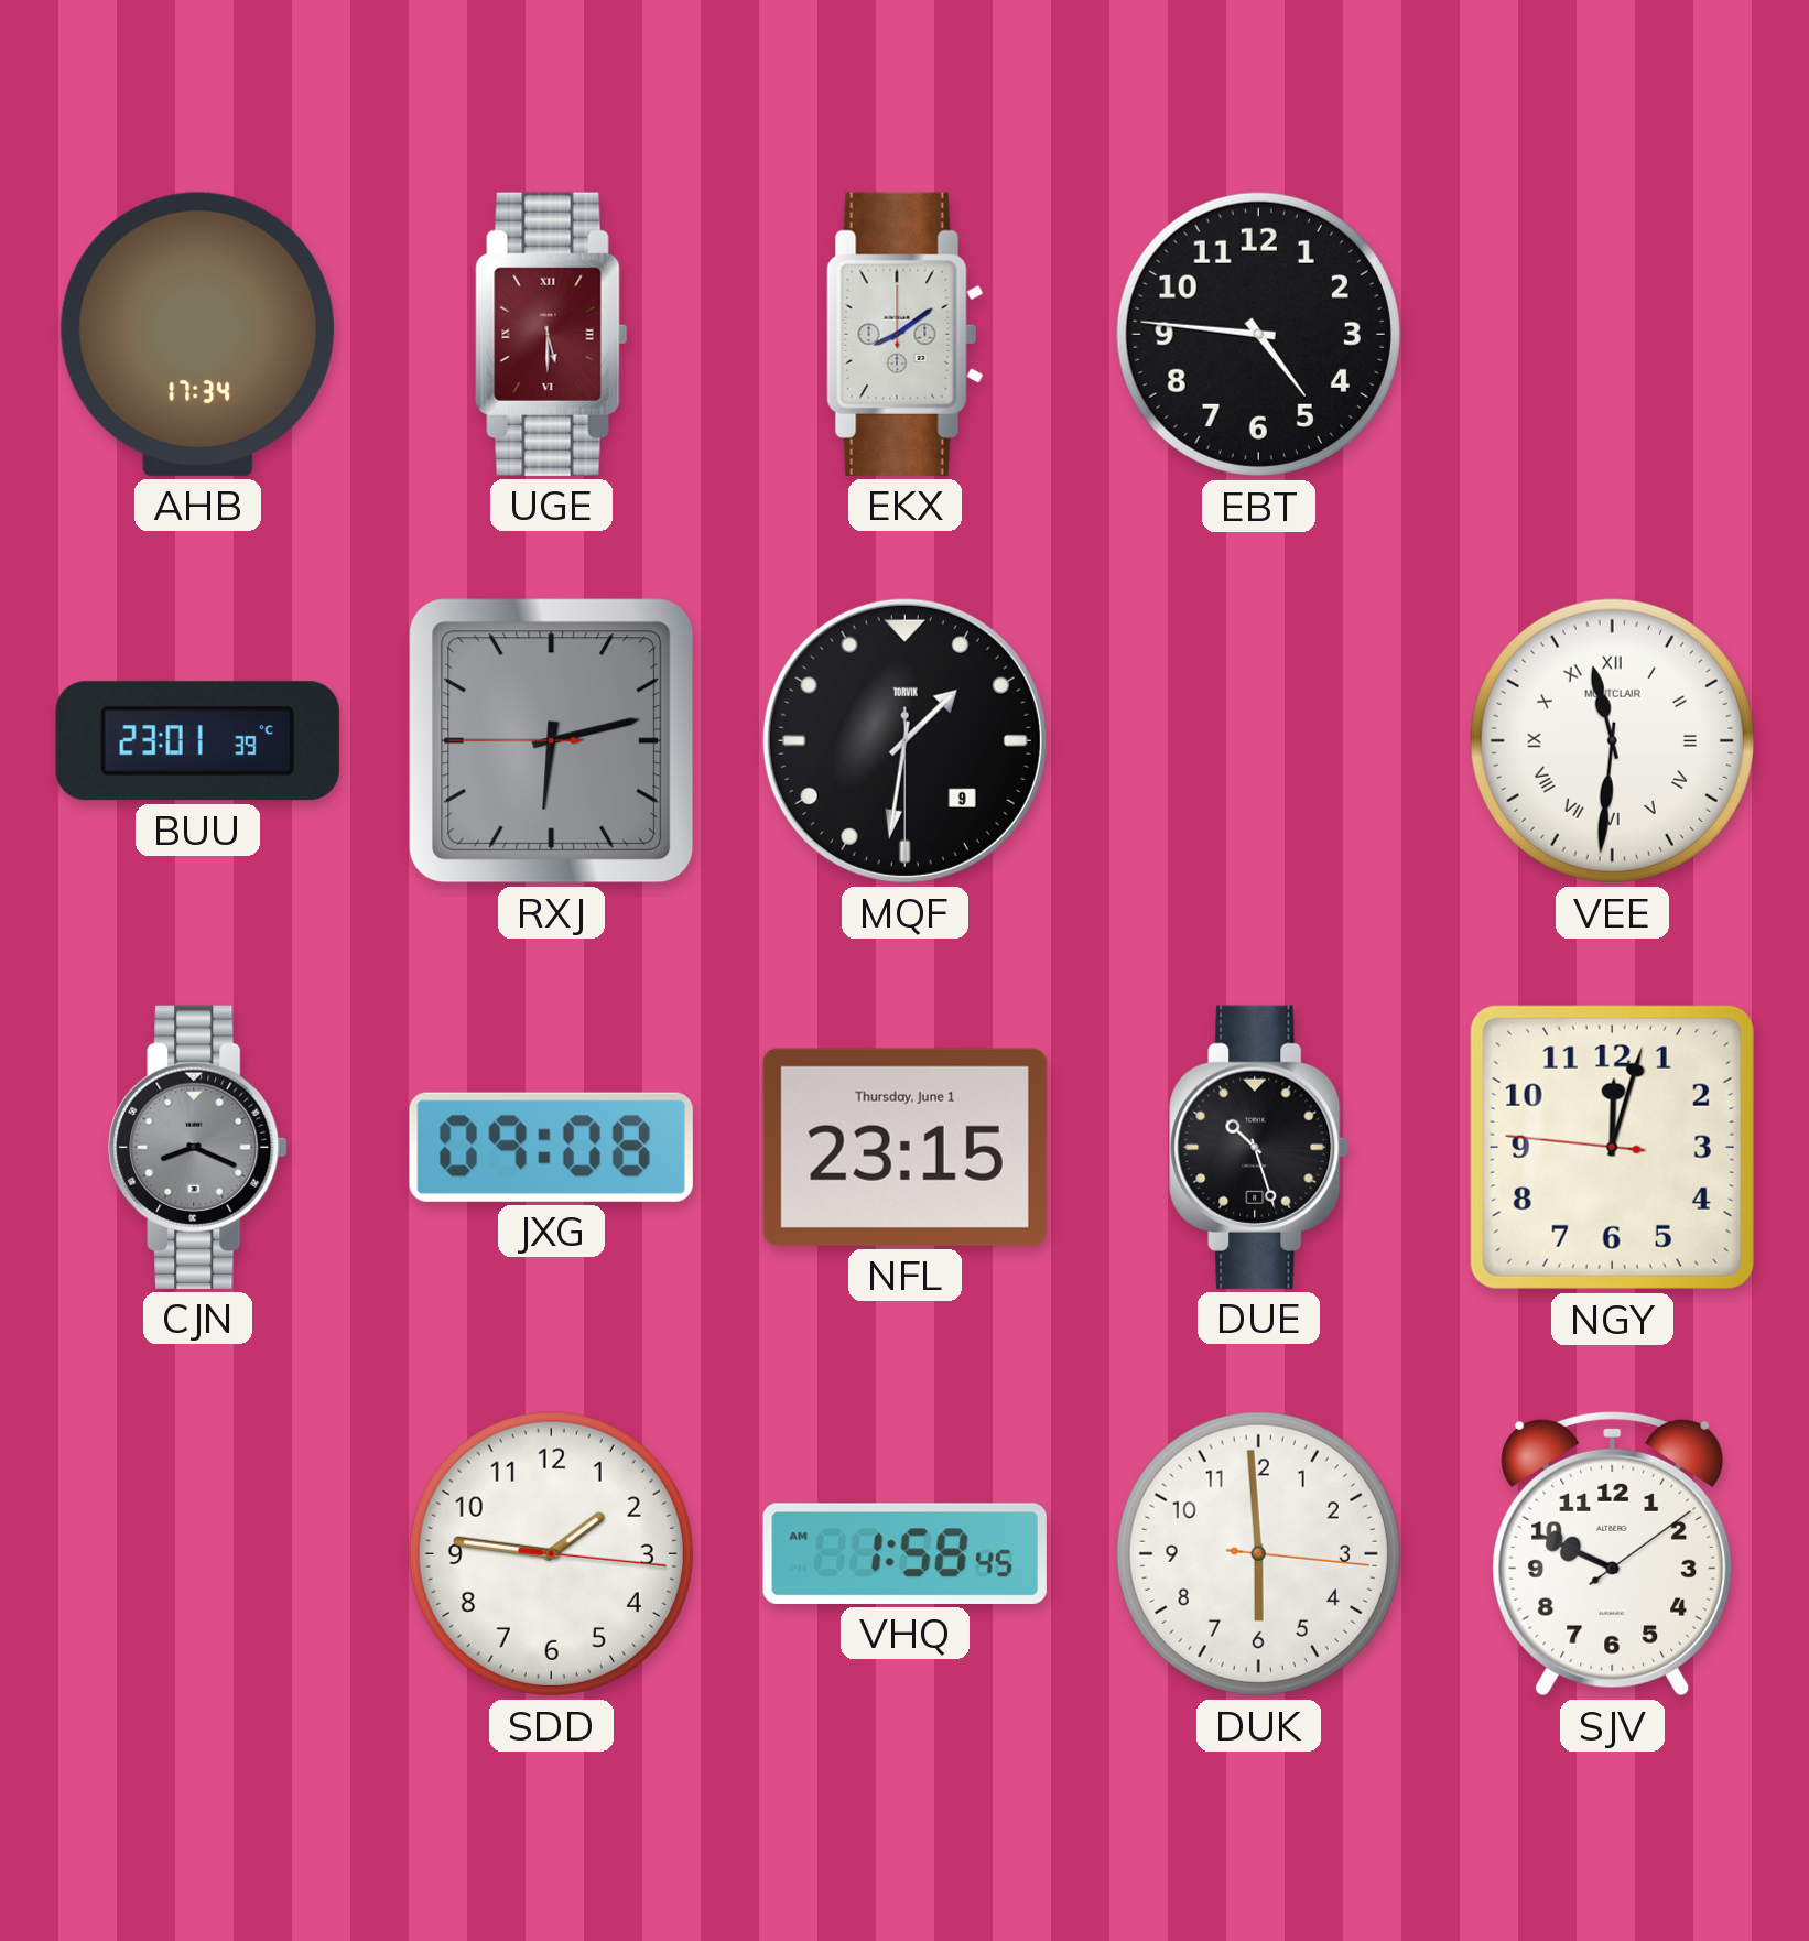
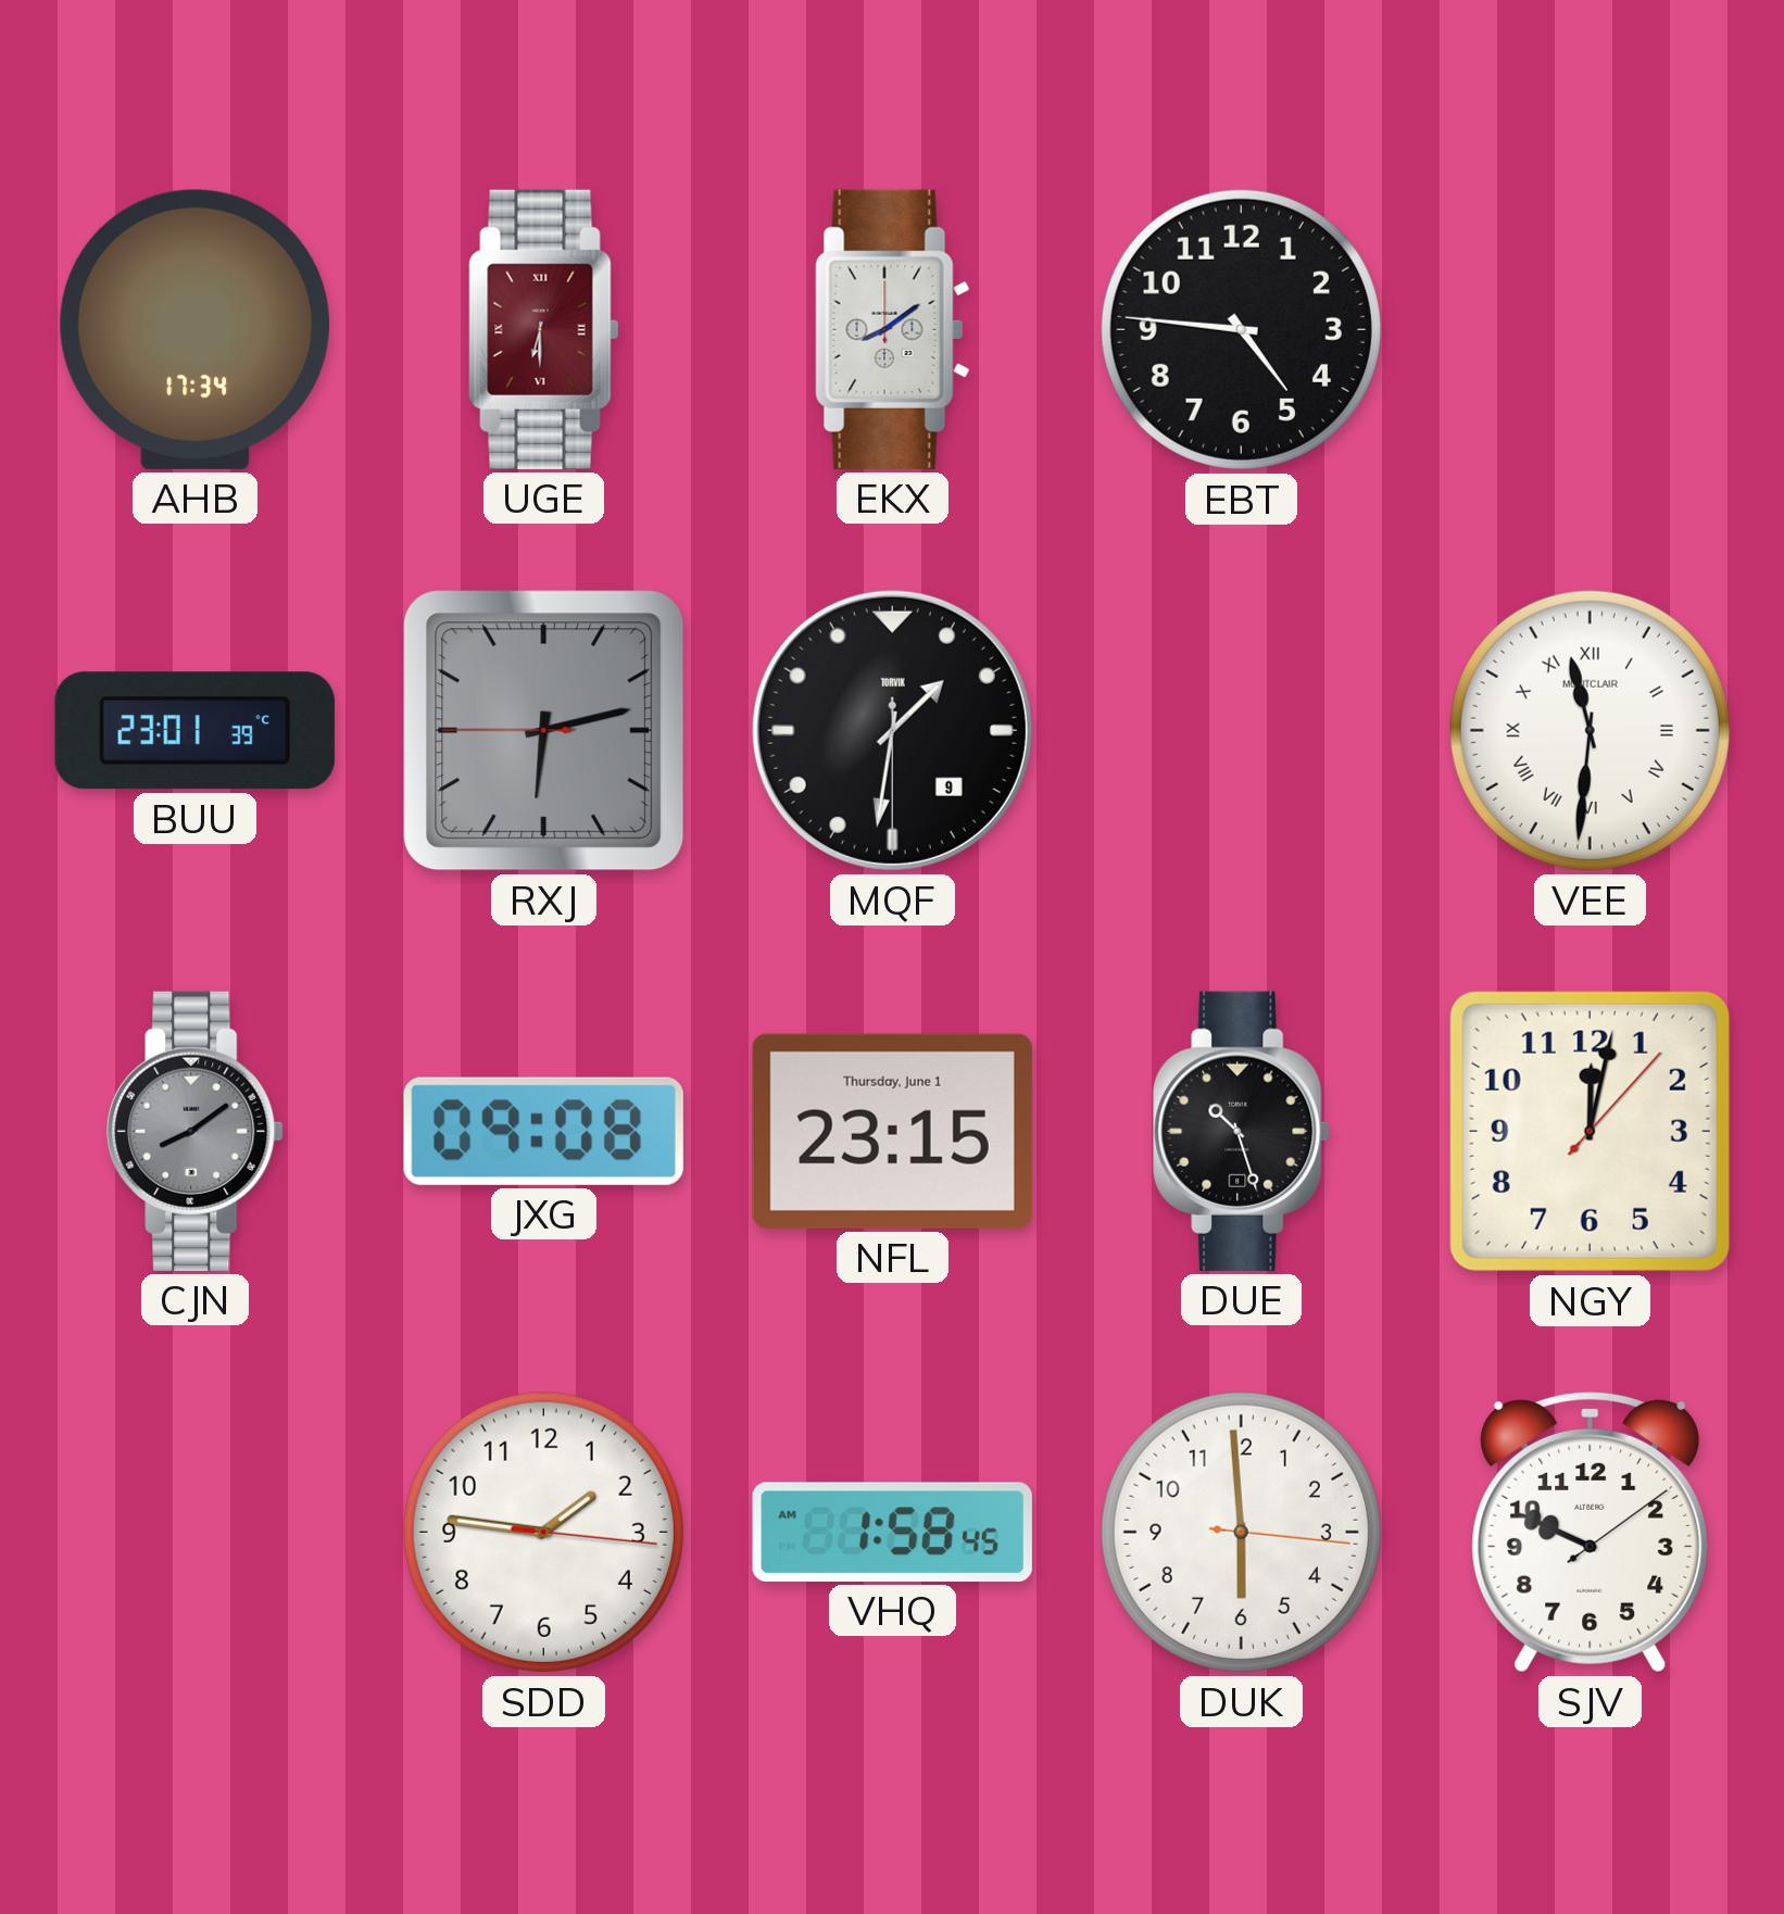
UGE: 5:30 -> 6:30 (544, 329)
CJN: 8:19 -> 8:09 (196, 1131)
NGY: 12:02:46 -> 12:02:07 (1590, 1131)
